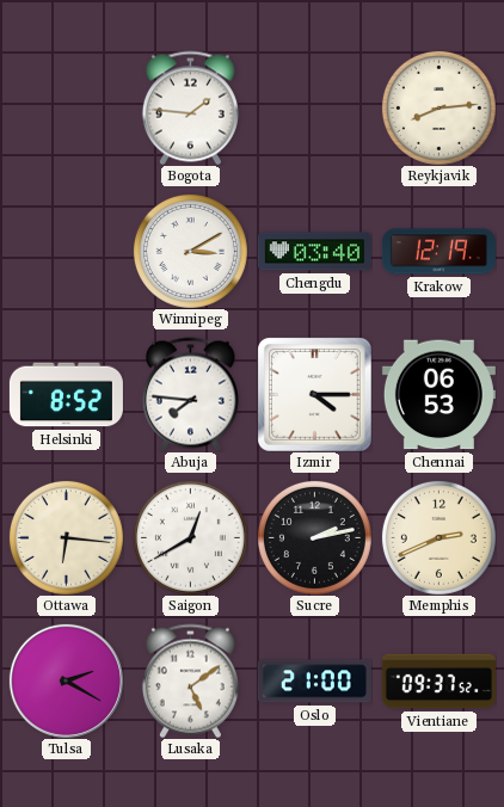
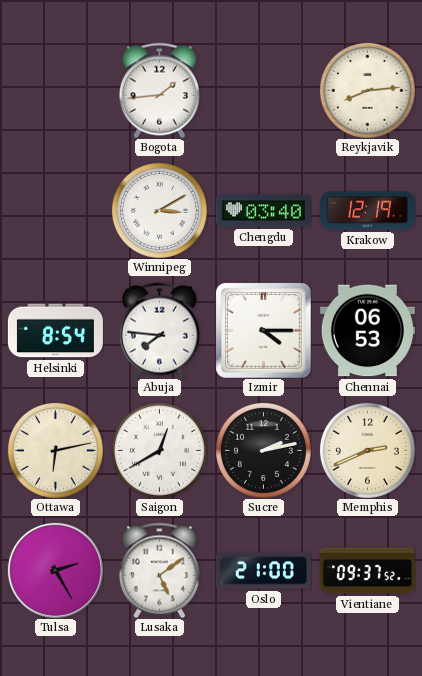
Bogota: 1:46 -> 1:44 (159, 90)
Helsinki: 8:52 -> 8:54 (55, 331)
Ottawa: 6:16 -> 6:13 (55, 450)
Tulsa: 2:20 -> 2:25 (55, 570)
